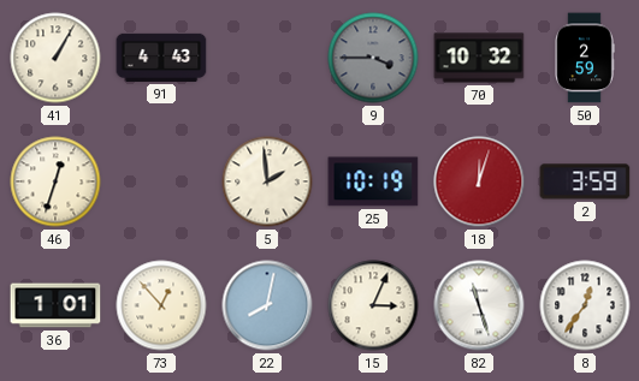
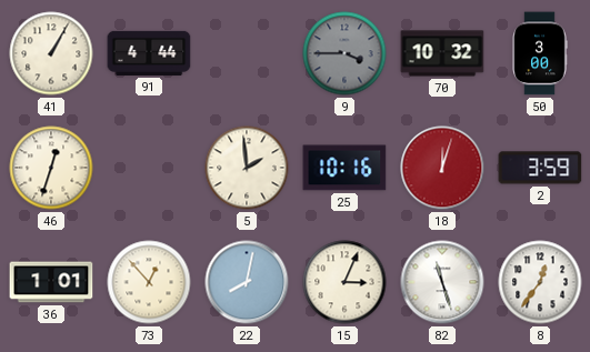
91: 4:43 -> 4:44 (149, 53)
50: 2:59 -> 3:00 (540, 53)
25: 10:19 -> 10:16 (344, 168)
